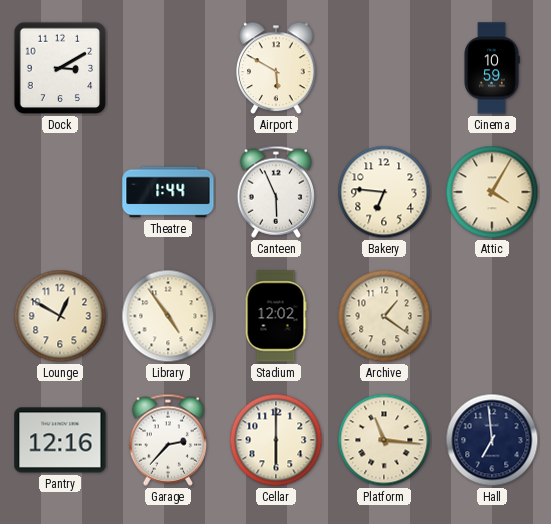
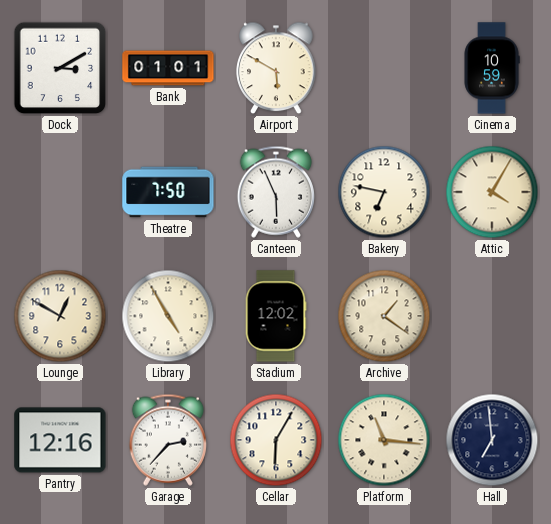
Bank: none -> 01:01 (168, 68)
Theatre: 1:44 -> 7:50 (168, 192)
Bakery: 6:46 -> 6:47 (384, 192)
Library: 4:54 -> 4:55 (168, 316)
Cellar: 6:00 -> 6:05 (276, 440)
